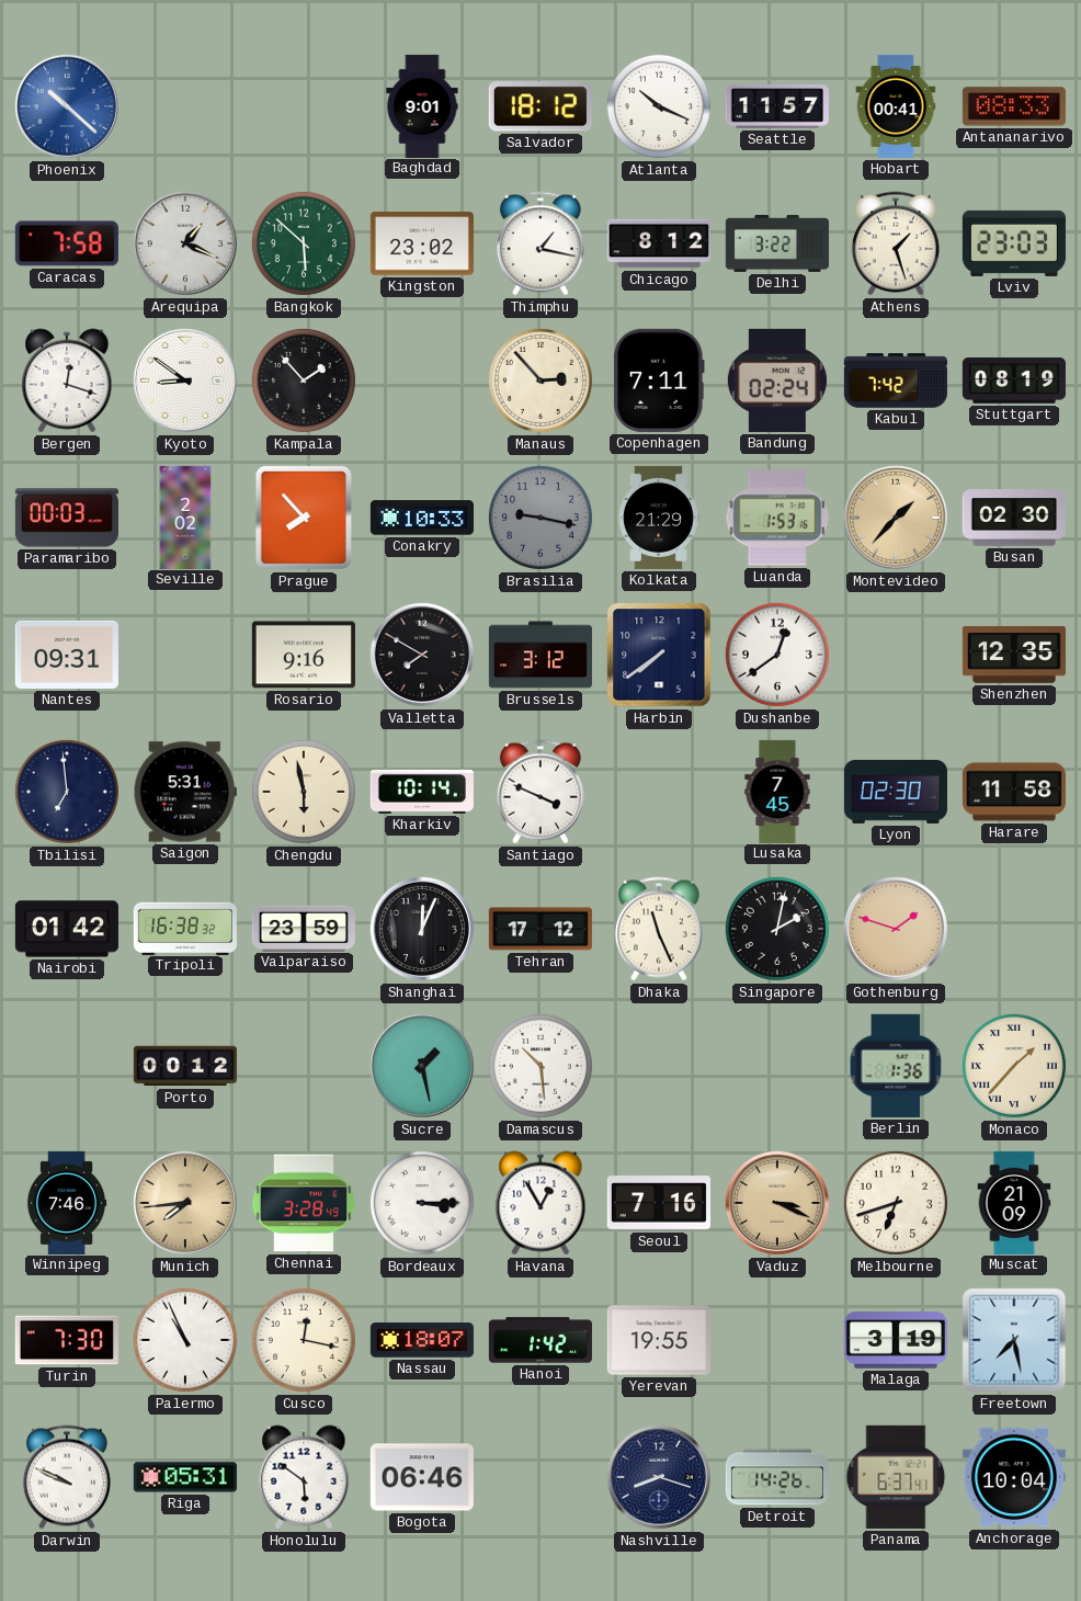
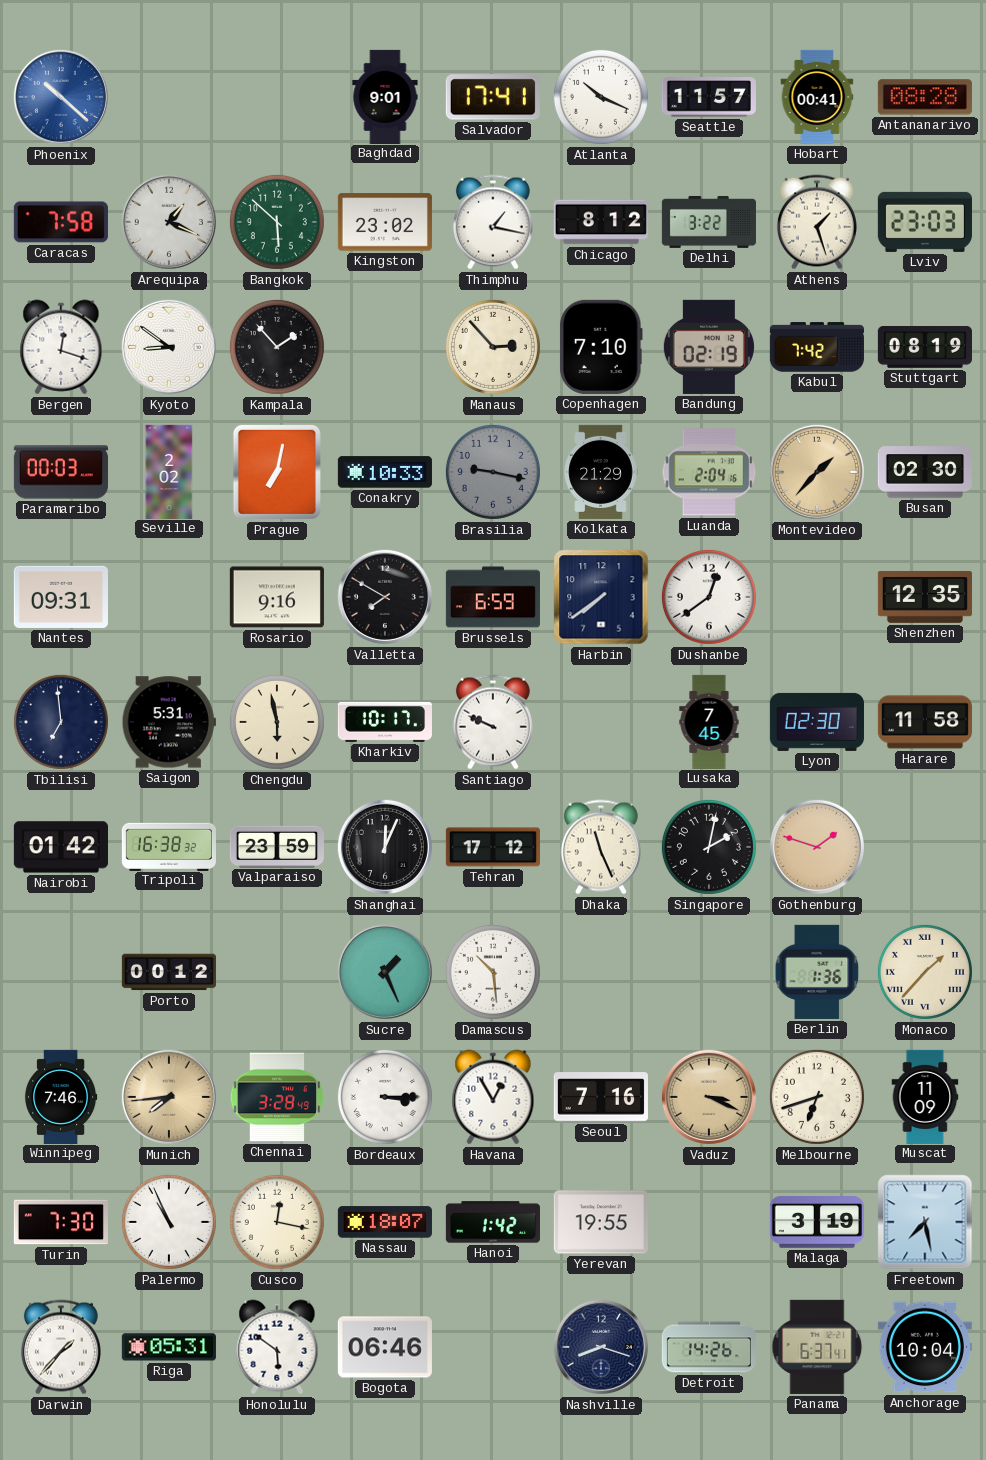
Salvador: 18:12 -> 17:41 (493, 97)
Antananarivo: 08:33 -> 08:28 (925, 97)
Copenhagen: 7:11 -> 7:10 (601, 347)
Bandung: 02:24 -> 02:19 (709, 347)
Prague: 7:53 -> 7:02 (277, 472)
Luanda: 1:53 -> 2:04 (709, 472)
Brussels: 3:12 -> 6:59 (492, 597)
Kharkiv: 10:14 -> 10:17 (385, 722)
Santiago: 3:49 -> 9:49 (493, 722)
Sucre: 1:28 -> 1:26 (385, 972)
Muscat: 21:09 -> 11:09 (925, 1096)
Darwin: 9:49 -> 1:37 (61, 1347)
